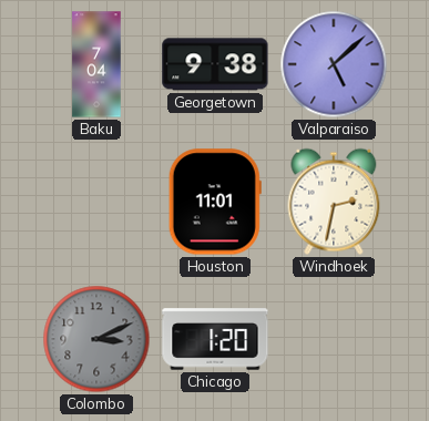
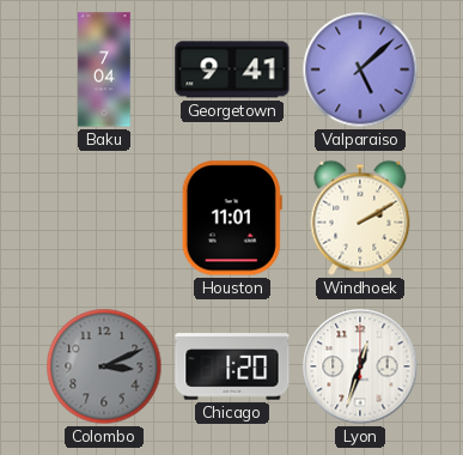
Georgetown: 9:38 -> 9:41 (232, 69)
Windhoek: 2:32 -> 2:10 (360, 218)
Lyon: none -> 12:33 (360, 366)
